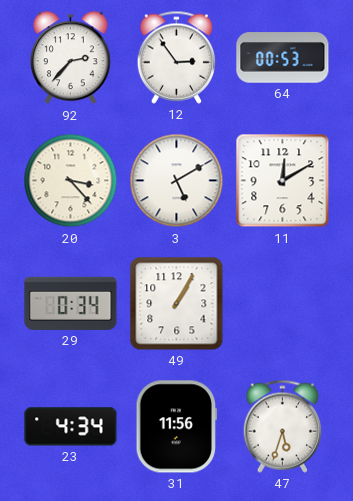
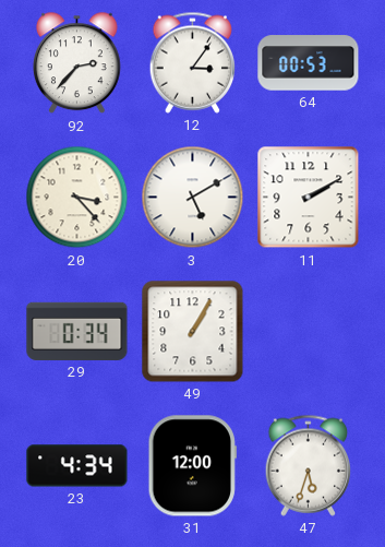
12: 2:54 -> 3:06 (193, 62)
11: 12:10 -> 2:10 (309, 198)
31: 11:56 -> 12:00 (192, 466)
